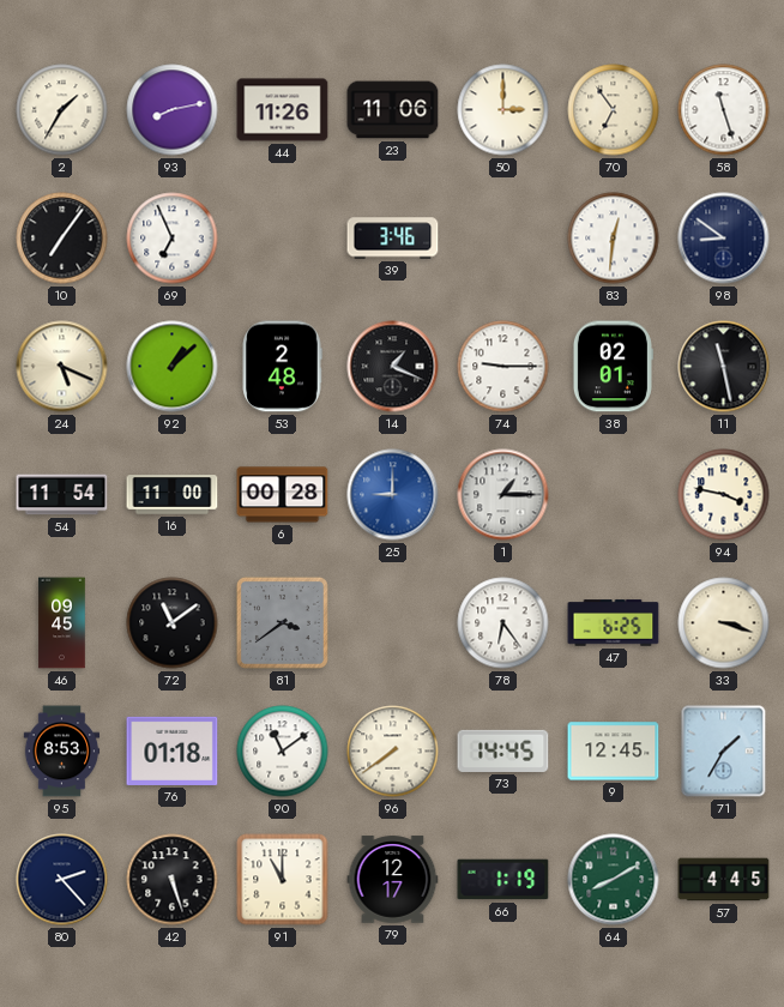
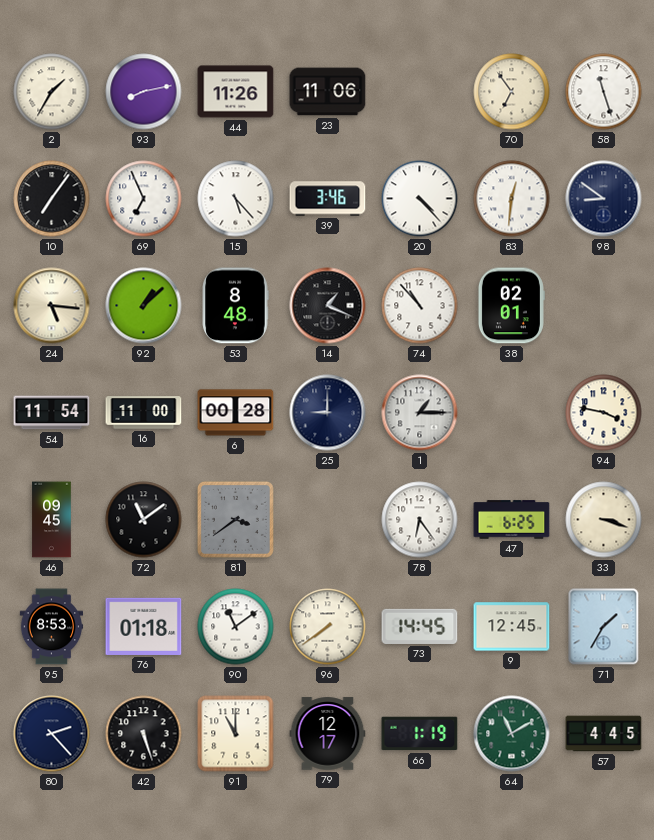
50: 3:00 -> none (503, 110)
15: none -> 5:23 (236, 199)
20: none -> 4:23 (420, 199)
24: 5:19 -> 5:16 (52, 306)
53: 2:48 -> 8:48 (235, 306)
74: 9:15 -> 10:53 (420, 306)
11: 11:28 -> none (724, 367)
25 dial: blue -> navy (328, 413)
64: 8:10 -> 11:10 (512, 734)
